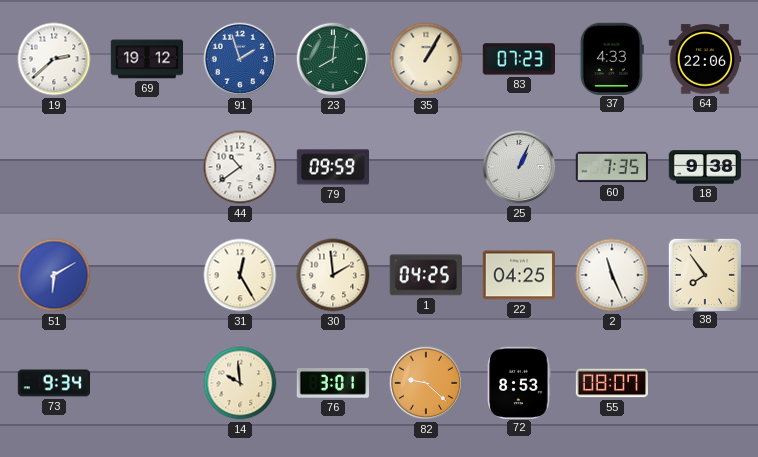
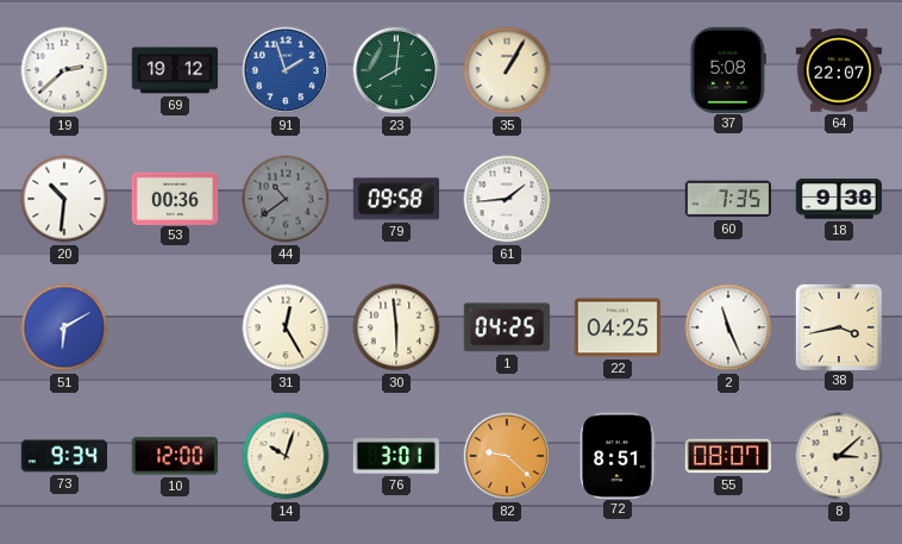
83: 07:23 -> none (518, 59)
37: 4:33 -> 5:08 (728, 69)
64: 22:06 -> 22:07 (839, 70)
20: none -> 10:31 (64, 199)
53: none -> 00:36 (175, 198)
44 dial: white -> grey (286, 199)
79: 09:59 -> 09:58 (395, 199)
61: none -> 1:44 (507, 199)
25: 1:04 -> none (519, 167)
30: 1:59 -> 5:59 (396, 327)
38: 7:54 -> 3:43 (838, 326)
10: none -> 12:00 (174, 456)
14: 9:59 -> 10:03 (286, 456)
72: 8:53 -> 8:51 (618, 455)
8: none -> 3:08 (839, 456)
